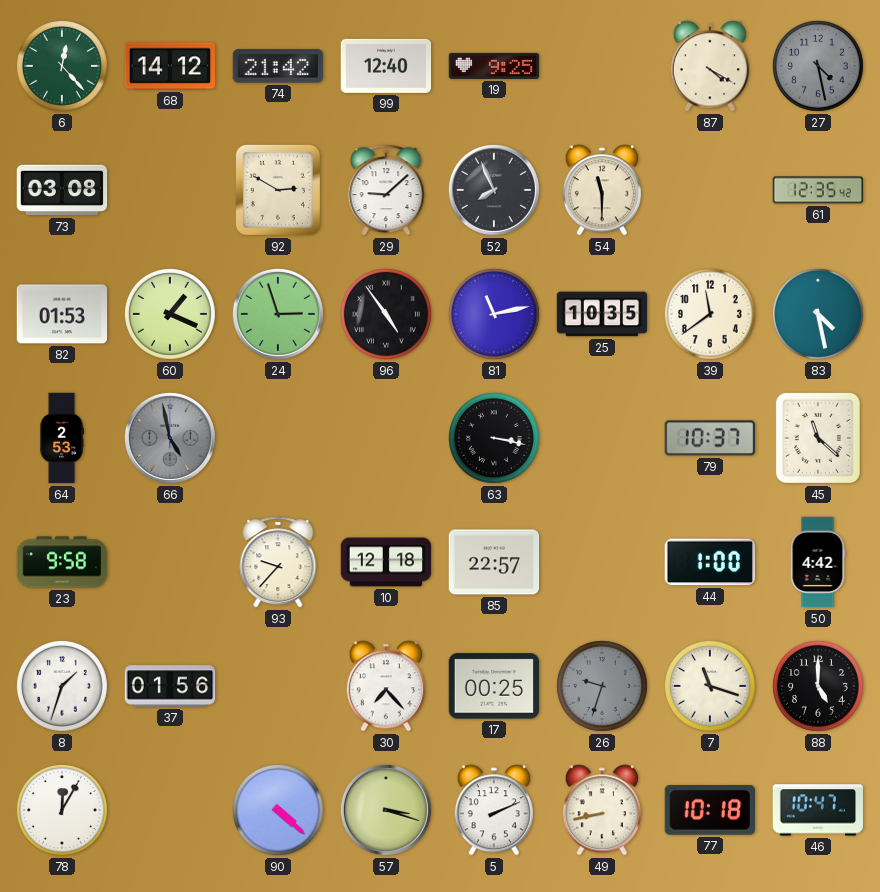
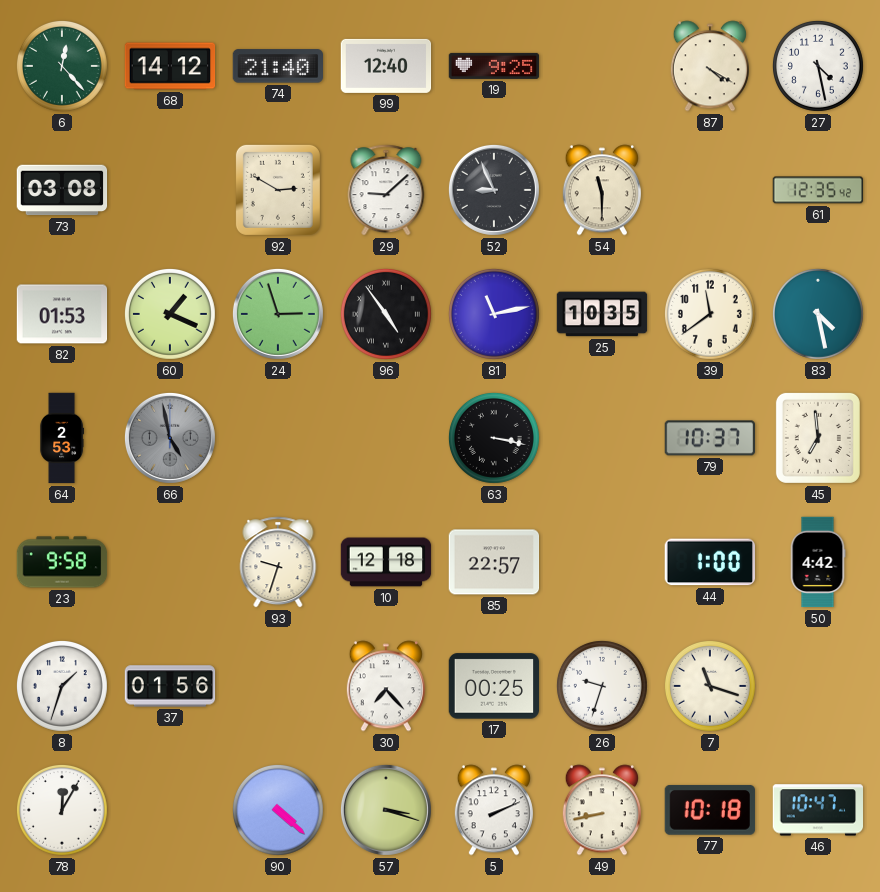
74: 21:42 -> 21:40 (277, 66)
27 dial: grey -> white (818, 66)
52: 7:56 -> 8:56 (494, 190)
45: 11:22 -> 6:59 (818, 438)
93: 9:37 -> 9:33 (278, 562)
26 dial: grey -> white (602, 686)
88: 5:00 -> none (818, 686)
